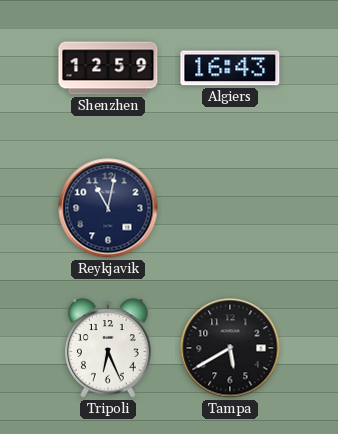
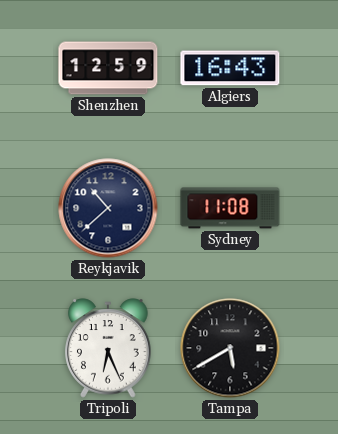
Reykjavik: 11:02 -> 10:38 (108, 208)
Sydney: none -> 11:08 (230, 208)
